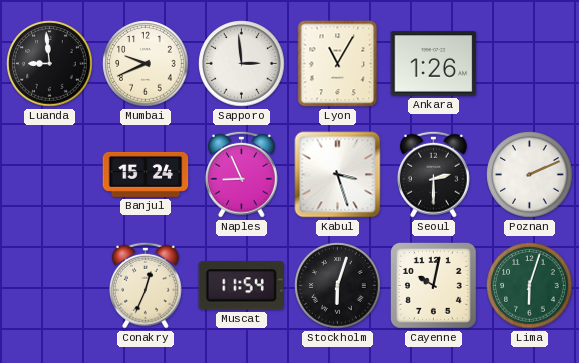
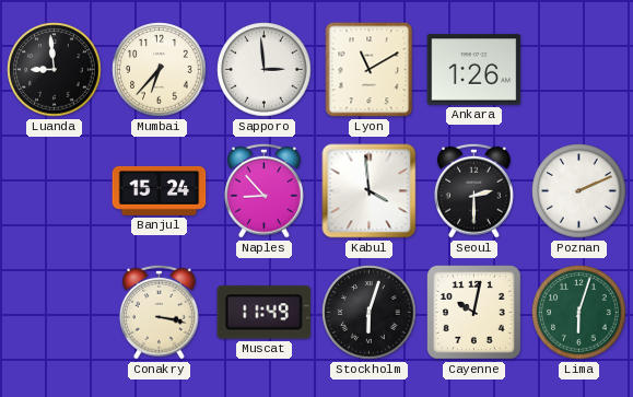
Mumbai: 9:41 -> 6:37 (160, 70)
Lyon: 11:05 -> 11:10 (370, 70)
Naples: 8:56 -> 8:53 (263, 190)
Kabul: 3:27 -> 3:59 (370, 191)
Conakry: 12:34 -> 3:17 (159, 312)
Muscat: 11:54 -> 11:49 (263, 313)
